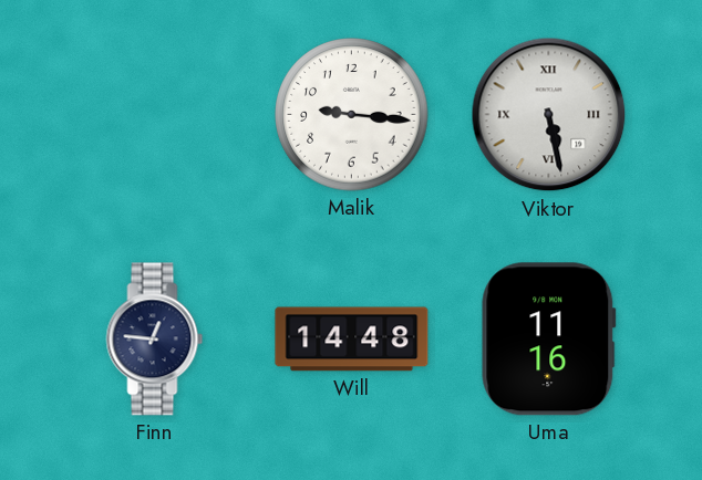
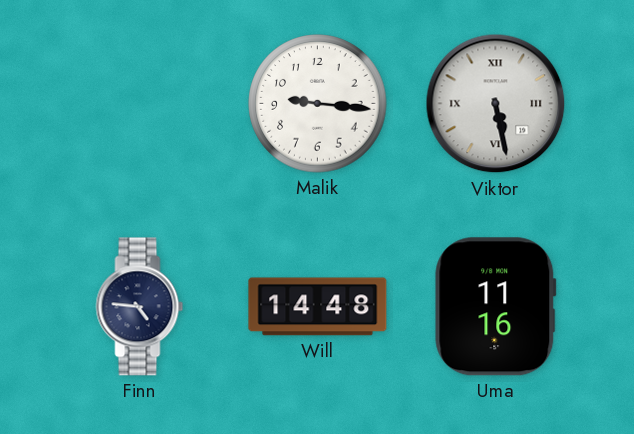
Finn: 12:46 -> 4:46 (140, 307)
